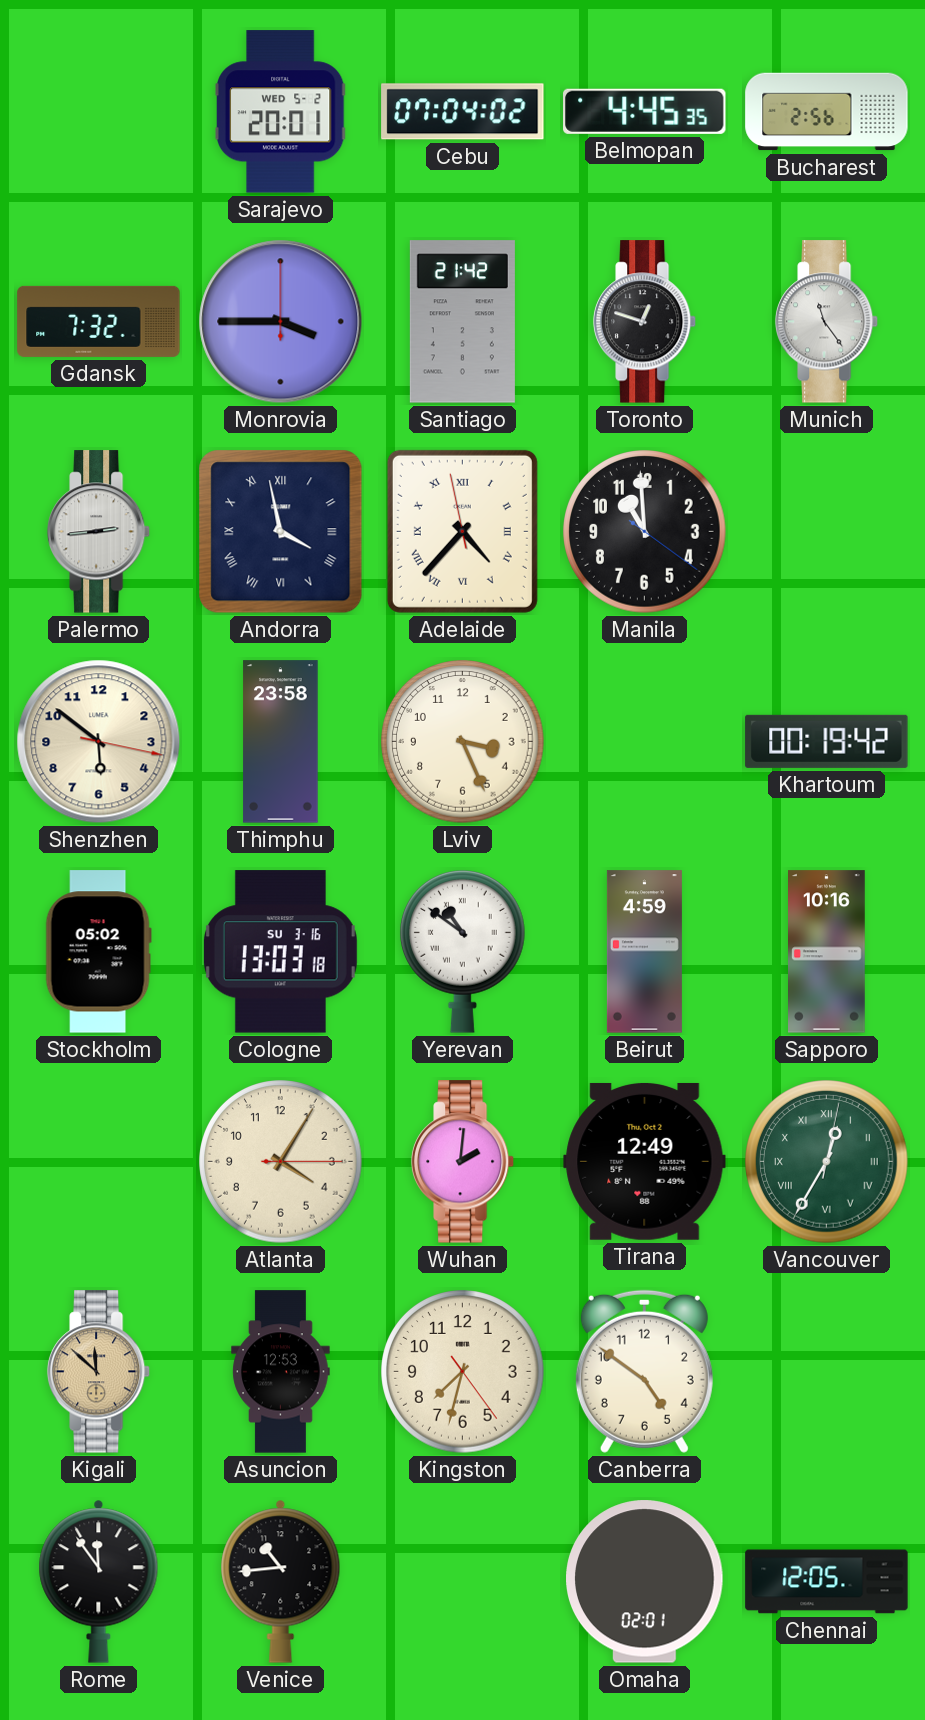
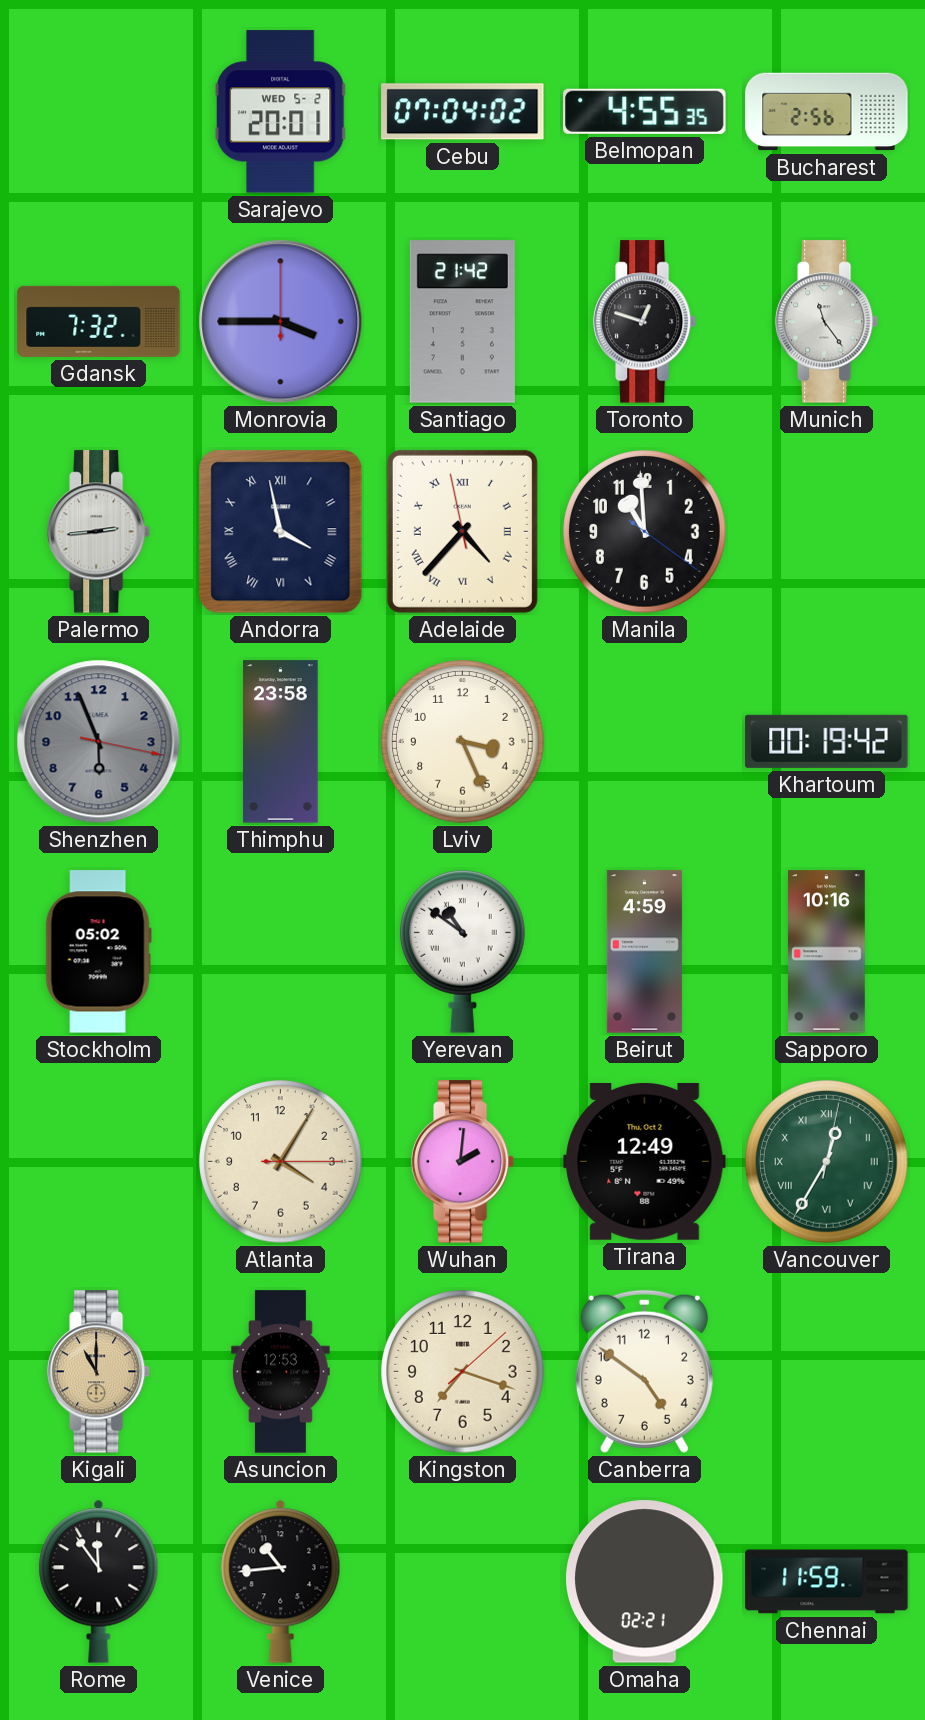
Belmopan: 4:45 -> 4:55 (645, 111)
Shenzhen: 5:51 -> 5:56 (99, 742)
Shenzhen dial: cream -> grey (99, 742)
Cologne: 13:03 -> none (280, 952)
Kigali: 11:52 -> 11:00 (99, 1372)
Kingston: 7:32 -> 7:18 (463, 1372)
Omaha: 02:01 -> 02:21 (645, 1582)
Chennai: 12:05 -> 11:59 (827, 1582)
